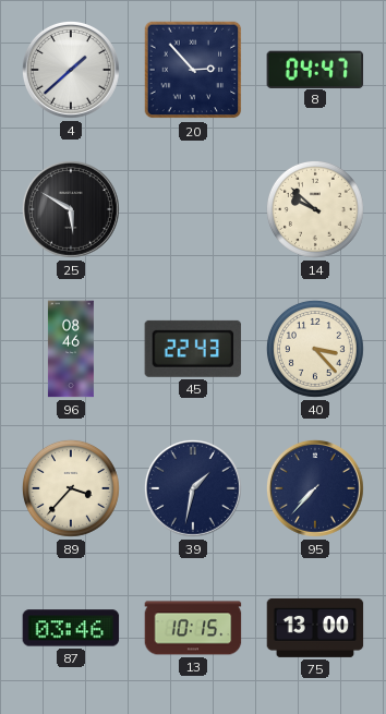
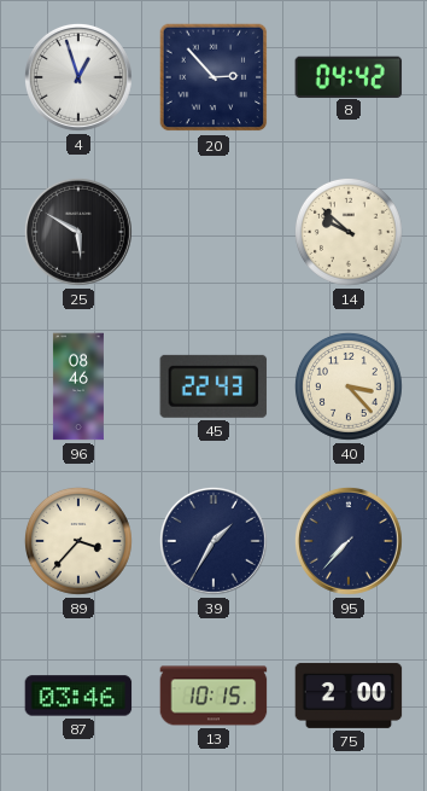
4: 1:38 -> 12:57 (78, 77)
8: 04:47 -> 04:42 (349, 76)
39: 1:32 -> 1:35 (213, 541)
75: 13:00 -> 2:00 (349, 696)
